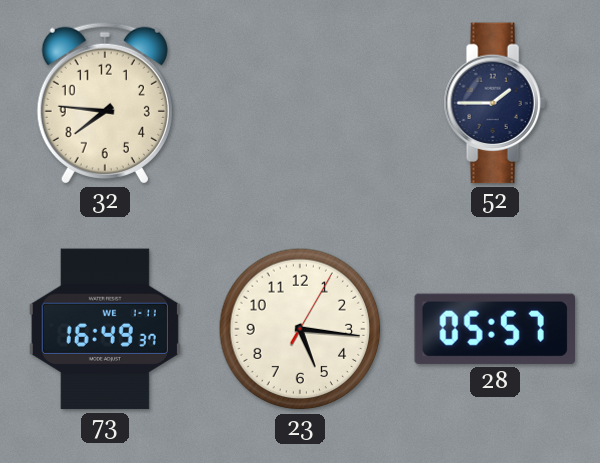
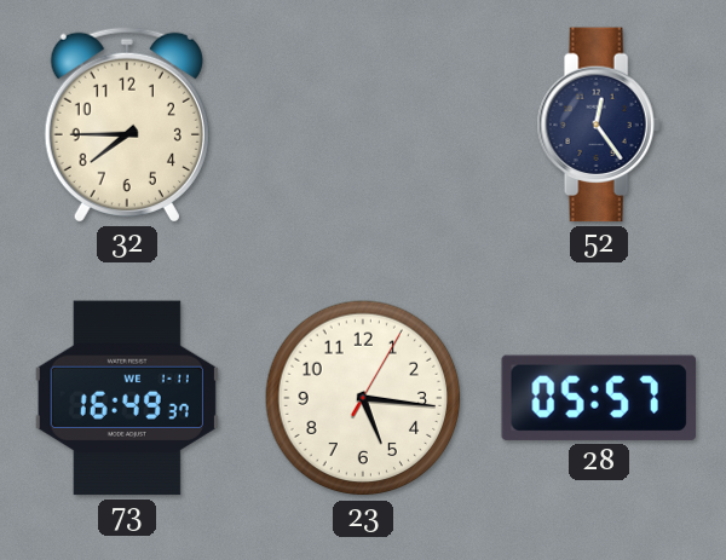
32: 7:46 -> 7:45 (127, 125)
52: 1:45 -> 12:24 (599, 125)
